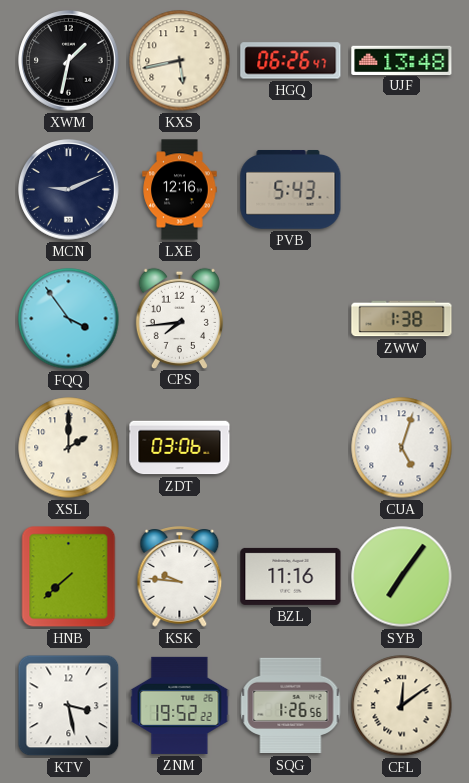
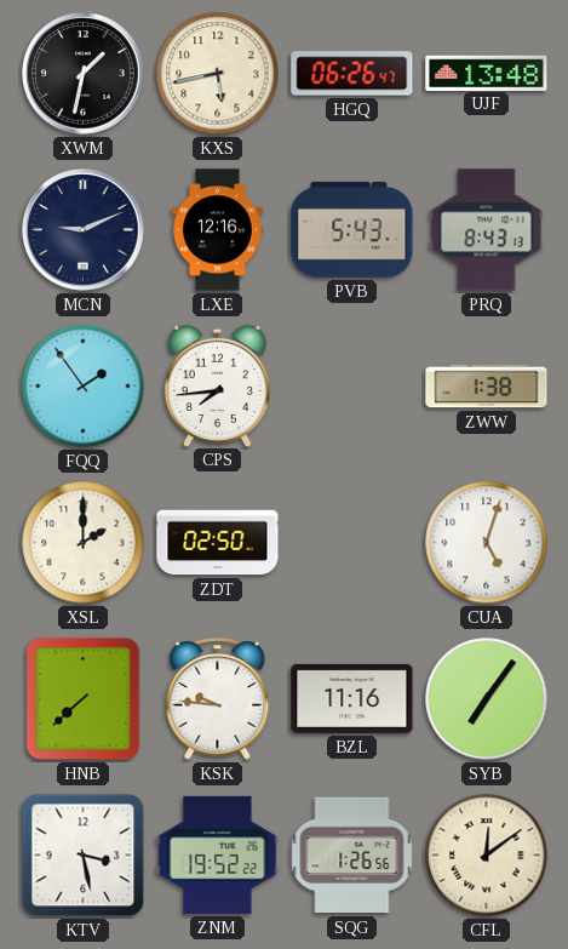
PRQ: none -> 8:43 (487, 230)
FQQ: 3:54 -> 1:54 (84, 387)
ZDT: 03:06 -> 02:50 (218, 543)
